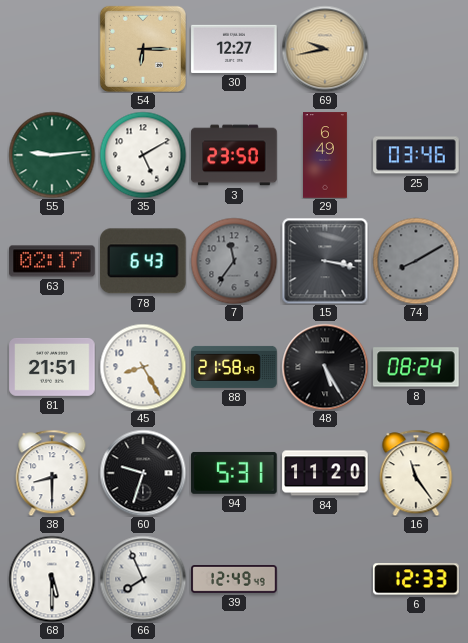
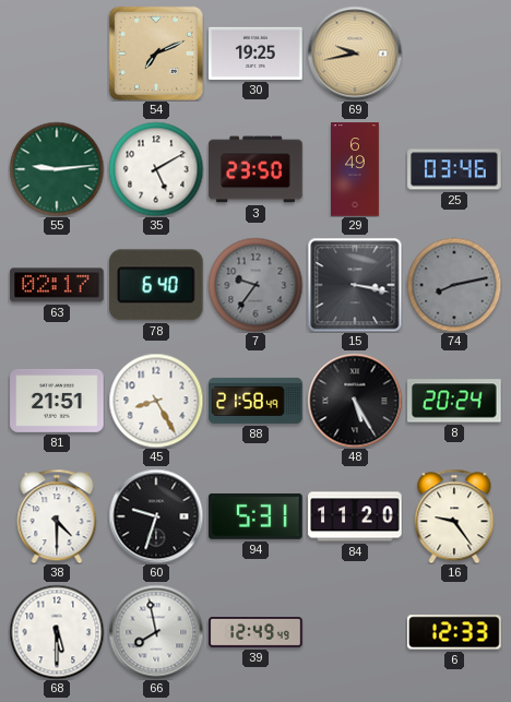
54: 6:15 -> 7:11 (156, 53)
30: 12:27 -> 19:25 (255, 53)
78: 6:43 -> 6:40 (156, 285)
7: 11:36 -> 9:36 (255, 285)
74: 8:10 -> 8:13 (454, 285)
8: 08:24 -> 20:24 (454, 401)
38: 8:30 -> 4:30 (57, 516)
16: 11:24 -> 9:24 (454, 516)
66: 7:56 -> 7:58 (156, 632)
